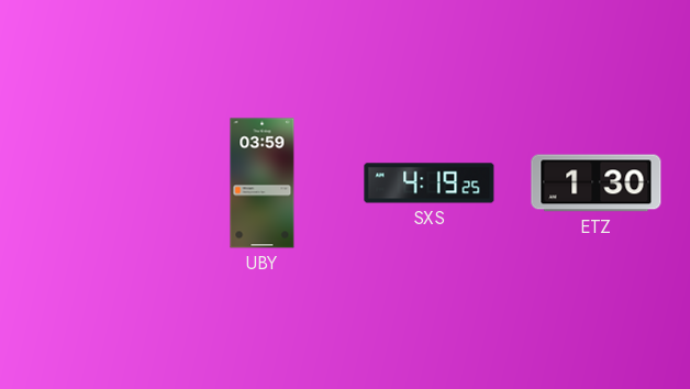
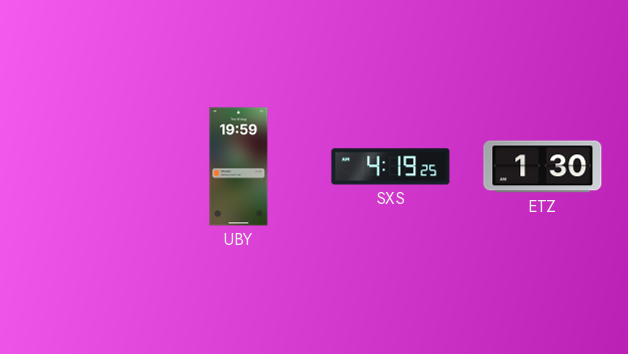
UBY: 03:59 -> 19:59 (239, 167)
